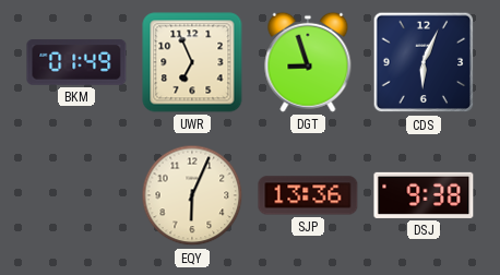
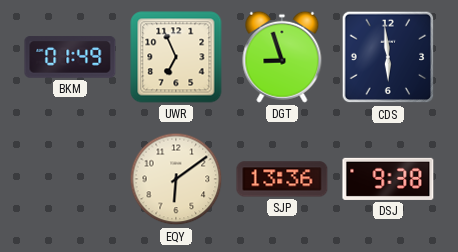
CDS: 6:04 -> 5:59 (388, 57)
EQY: 6:04 -> 6:09 (176, 179)
